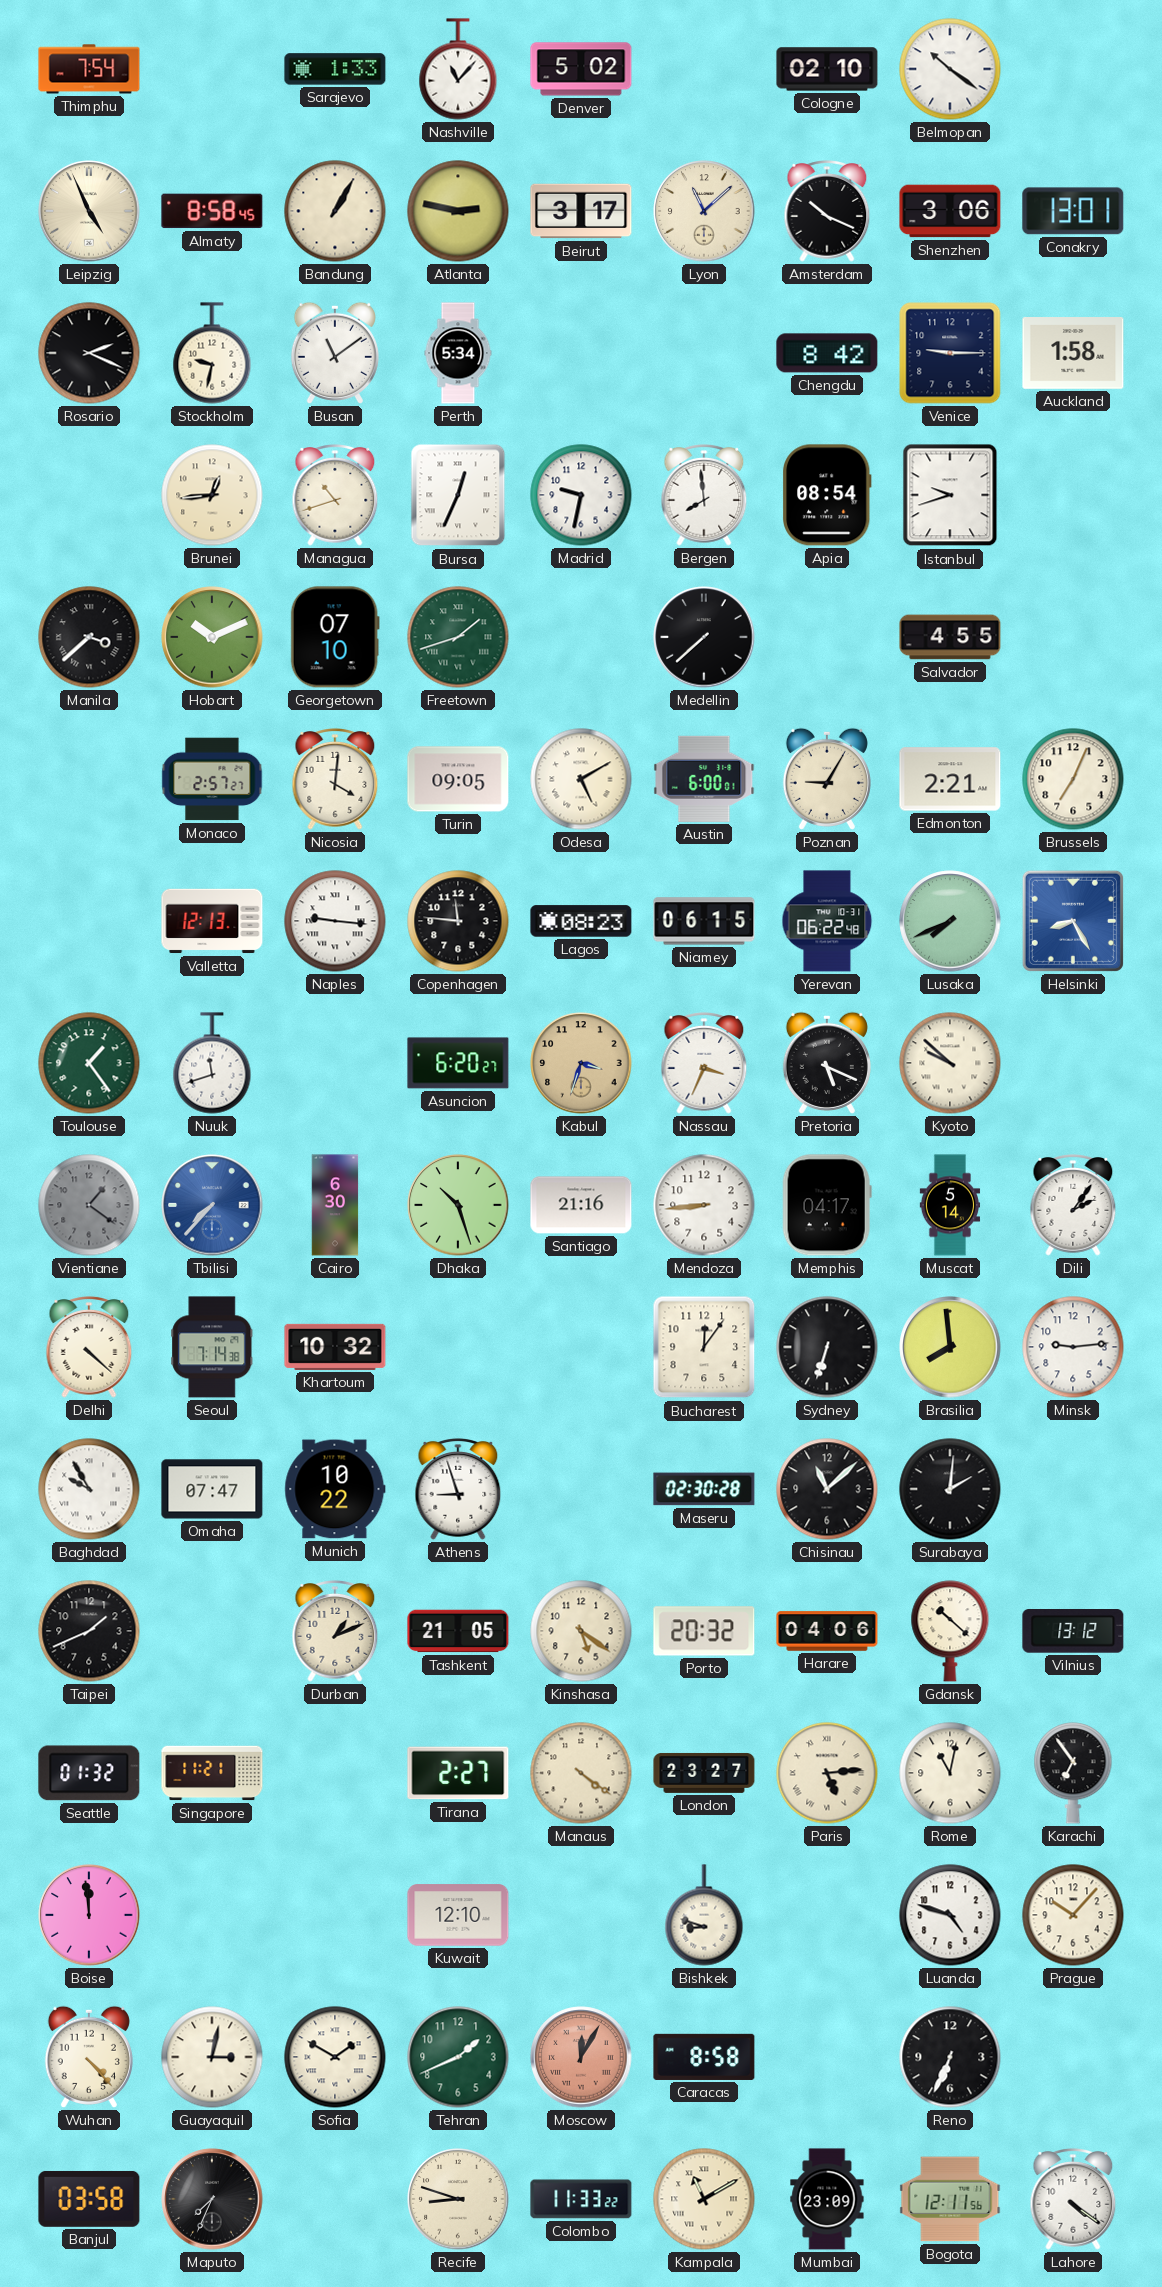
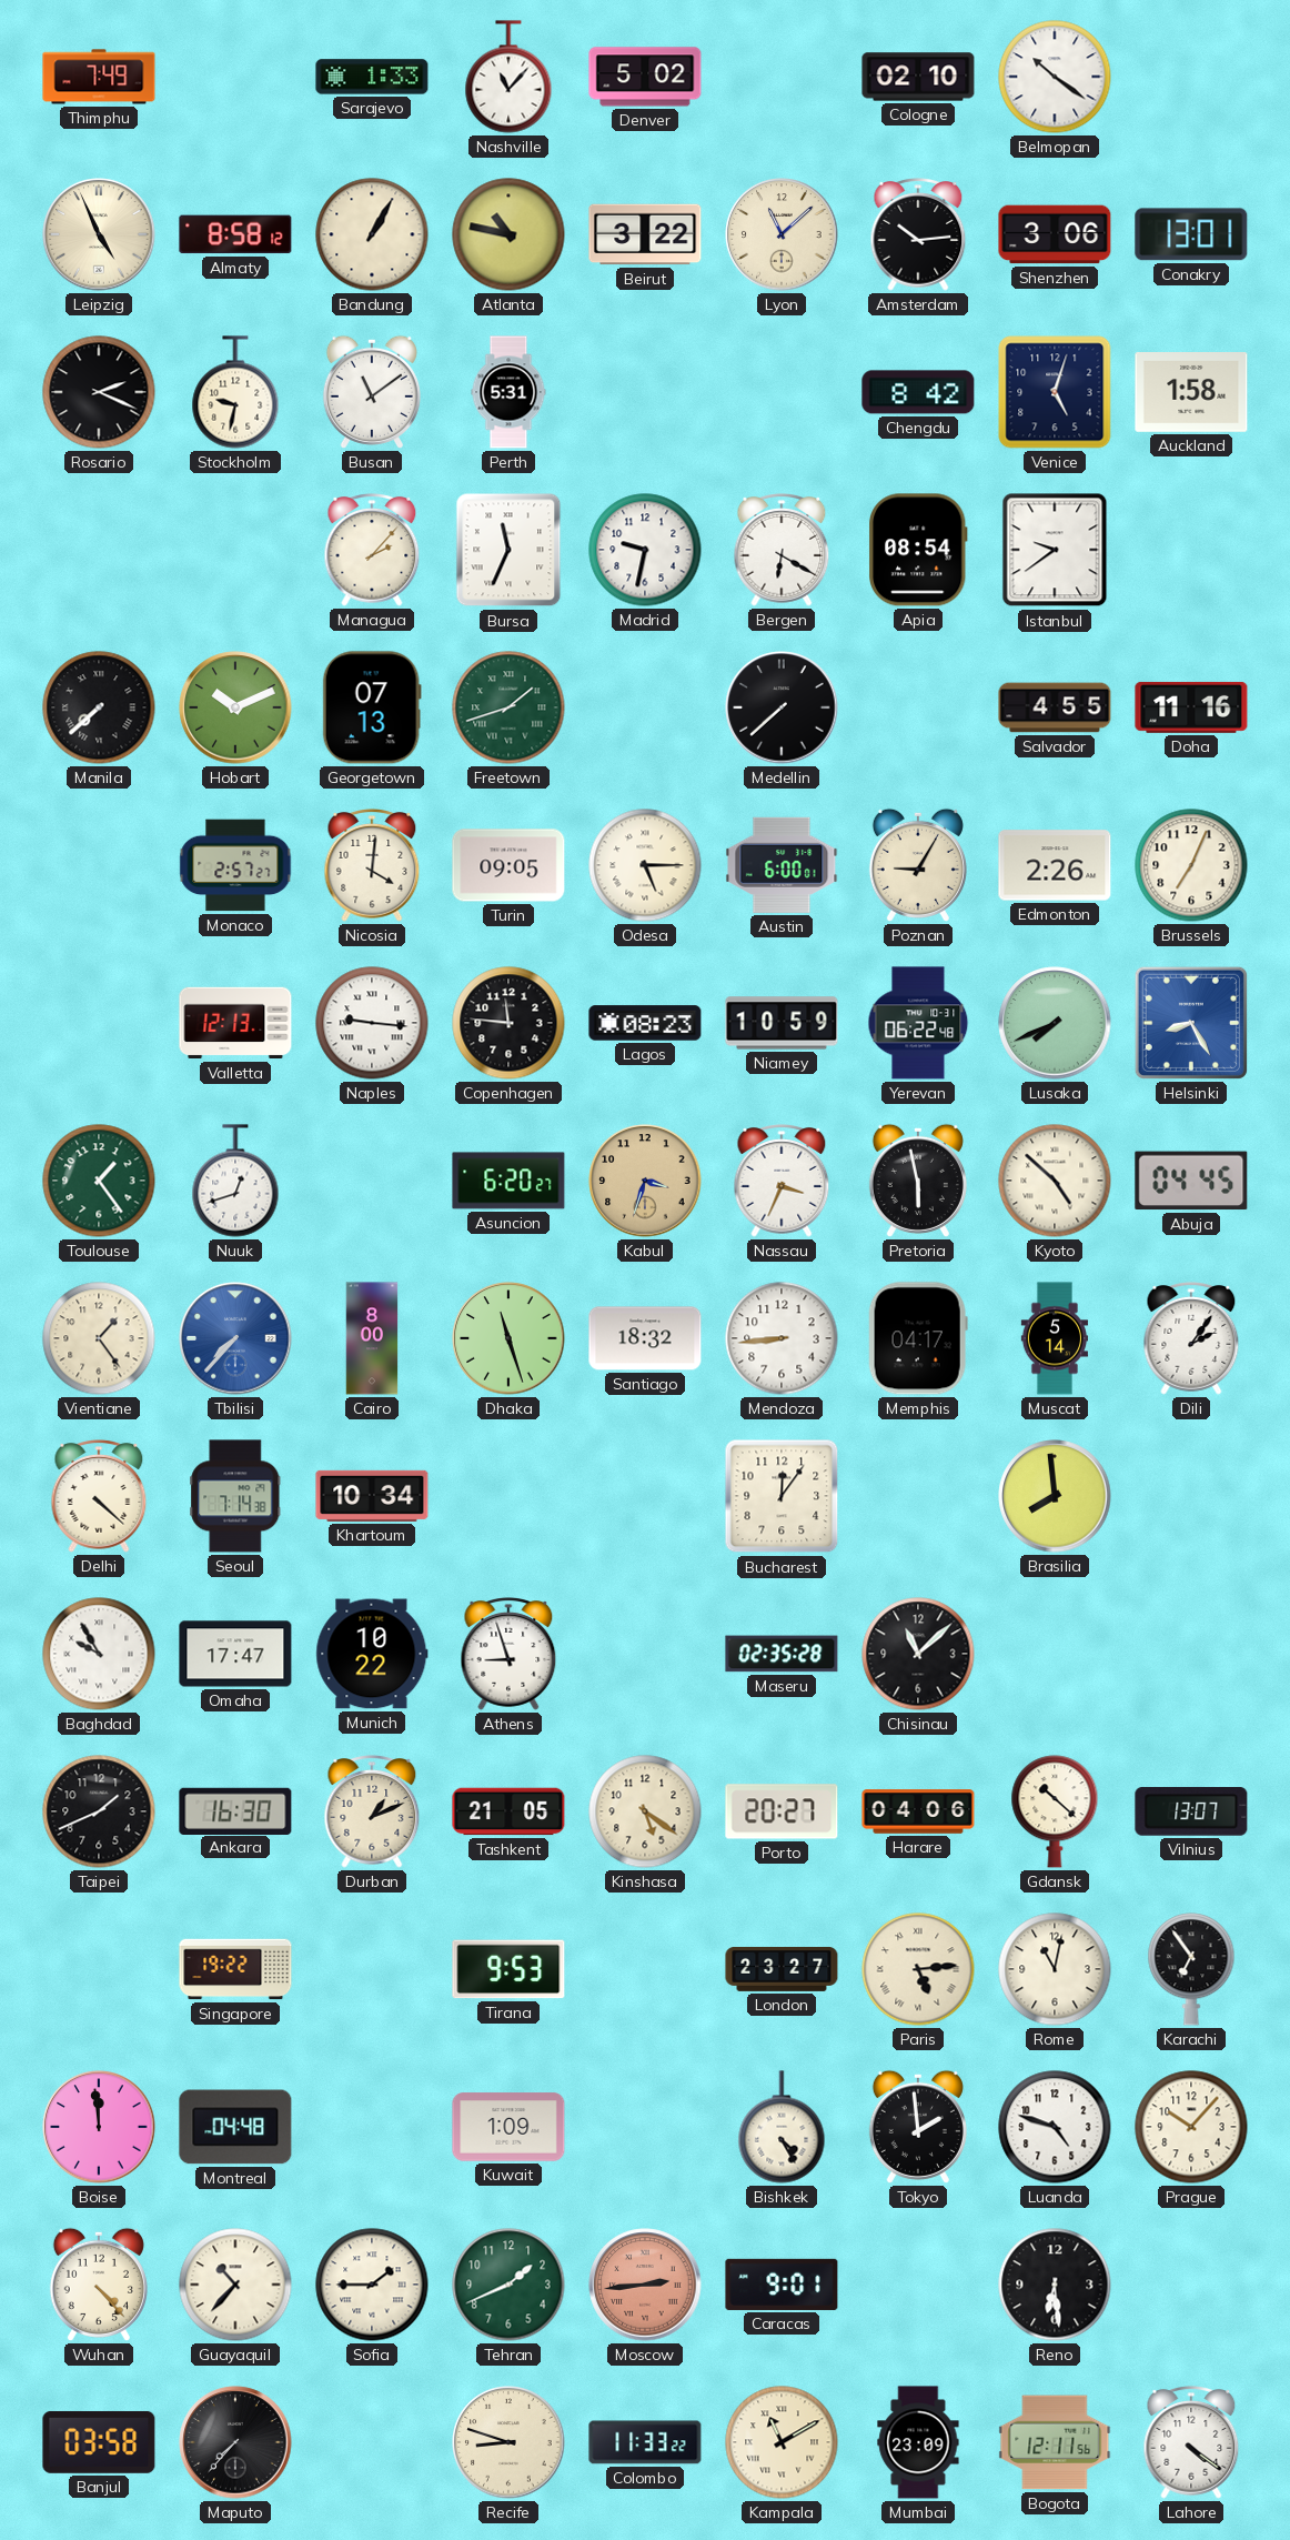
Thimphu: 7:54 -> 7:49 (99, 77)
Almaty: 8:58:45 -> 8:58:12 (235, 234)
Atlanta: 2:47 -> 10:47 (508, 234)
Beirut: 3:17 -> 3:22 (645, 234)
Amsterdam: 10:19 -> 10:14 (918, 234)
Perth: 5:34 -> 5:31 (508, 392)
Venice: 9:15 -> 5:03 (1055, 392)
Brunei: 12:44 -> none (212, 495)
Managua: 10:42 -> 2:07 (372, 550)
Bursa: 12:34 -> 11:34 (508, 550)
Bergen: 7:59 -> 6:20 (782, 550)
Istanbul: 9:42 -> 9:39 (1055, 550)
Manila: 3:38 -> 7:38 (99, 707)
Georgetown: 07:10 -> 07:13 (372, 707)
Doha: none -> 11:16 (1191, 707)
Odesa: 5:10 -> 5:15 (645, 865)
Edmonton: 2:21 -> 2:26 (1055, 865)
Niamey: 06:15 -> 10:59 (782, 1023)
Nuuk: 11:42 -> 12:42 (235, 1181)
Pretoria: 5:19 -> 5:58 (918, 1181)
Kyoto: 9:52 -> 4:52 (1055, 1181)
Abuja: none -> 04:45 (1191, 1181)
Vientiane: 1:21 -> 1:24 (99, 1338)
Vientiane dial: grey -> cream (99, 1338)
Cairo: 6:30 -> 8:00 (372, 1338)
Dhaka: 10:27 -> 11:27 (508, 1338)
Santiago: 21:16 -> 18:32 (645, 1338)
Khartoum: 10:32 -> 10:34 (372, 1496)
Sydney: 6:33 -> none (827, 1347)
Minsk: 9:14 -> none (1073, 1347)
Omaha: 07:47 -> 17:47 (235, 1654)
Maseru: 02:30 -> 02:35 (782, 1654)
Surabaya: 2:01 -> none (950, 1489)
Ankara: none -> 16:30 (235, 1810)
Porto: 20:32 -> 20:27 (782, 1811)
Vilnius: 13:12 -> 13:07 (1191, 1813)
Seattle: 01:32 -> none (89, 1773)
Singapore: 11:21 -> 19:22 (235, 1969)
Tirana: 2:27 -> 9:53 (508, 1969)
Manaus: 4:21 -> none (581, 1773)
Montreal: none -> 04:48 (235, 2127)
Kuwait: 12:10 -> 1:09 (508, 2127)
Bishkek: 8:48 -> 4:25 (782, 2127)
Tokyo: none -> 1:59 (918, 2127)
Guayaquil: 3:02 -> 10:37 (235, 2285)
Sofia: 1:50 -> 1:45 (372, 2285)
Moscow: 12:05 -> 2:44 (645, 2285)
Caracas: 8:58 -> 9:01 (782, 2285)
Reno: 6:34 -> 6:29 (1055, 2285)
Maputo: 7:34 -> 7:37 (235, 2442)
